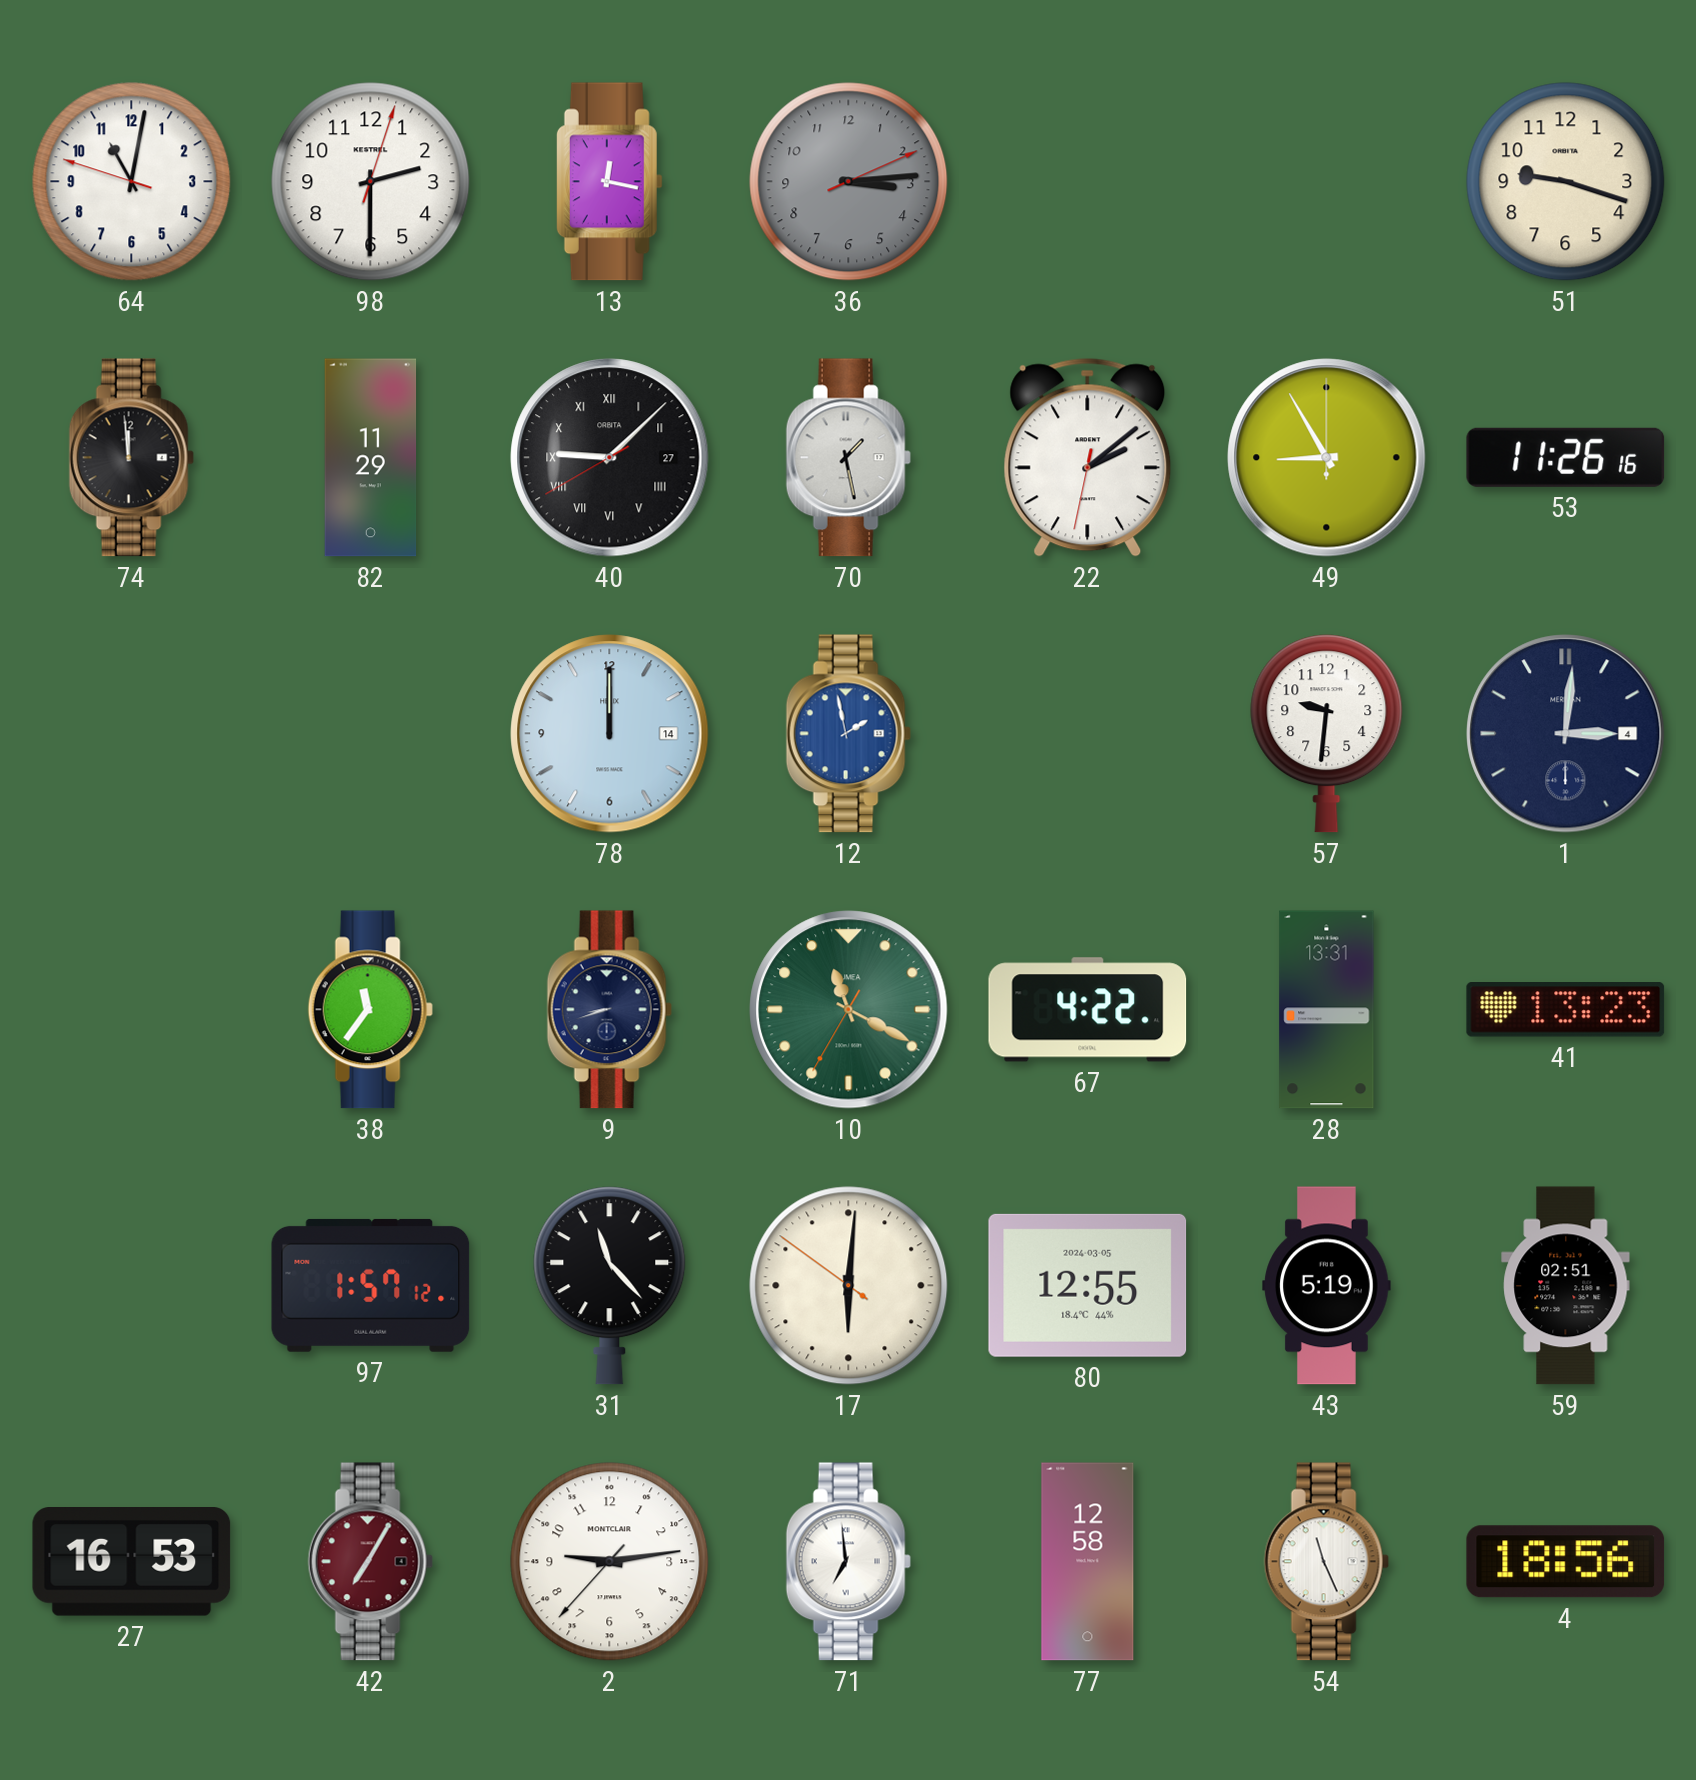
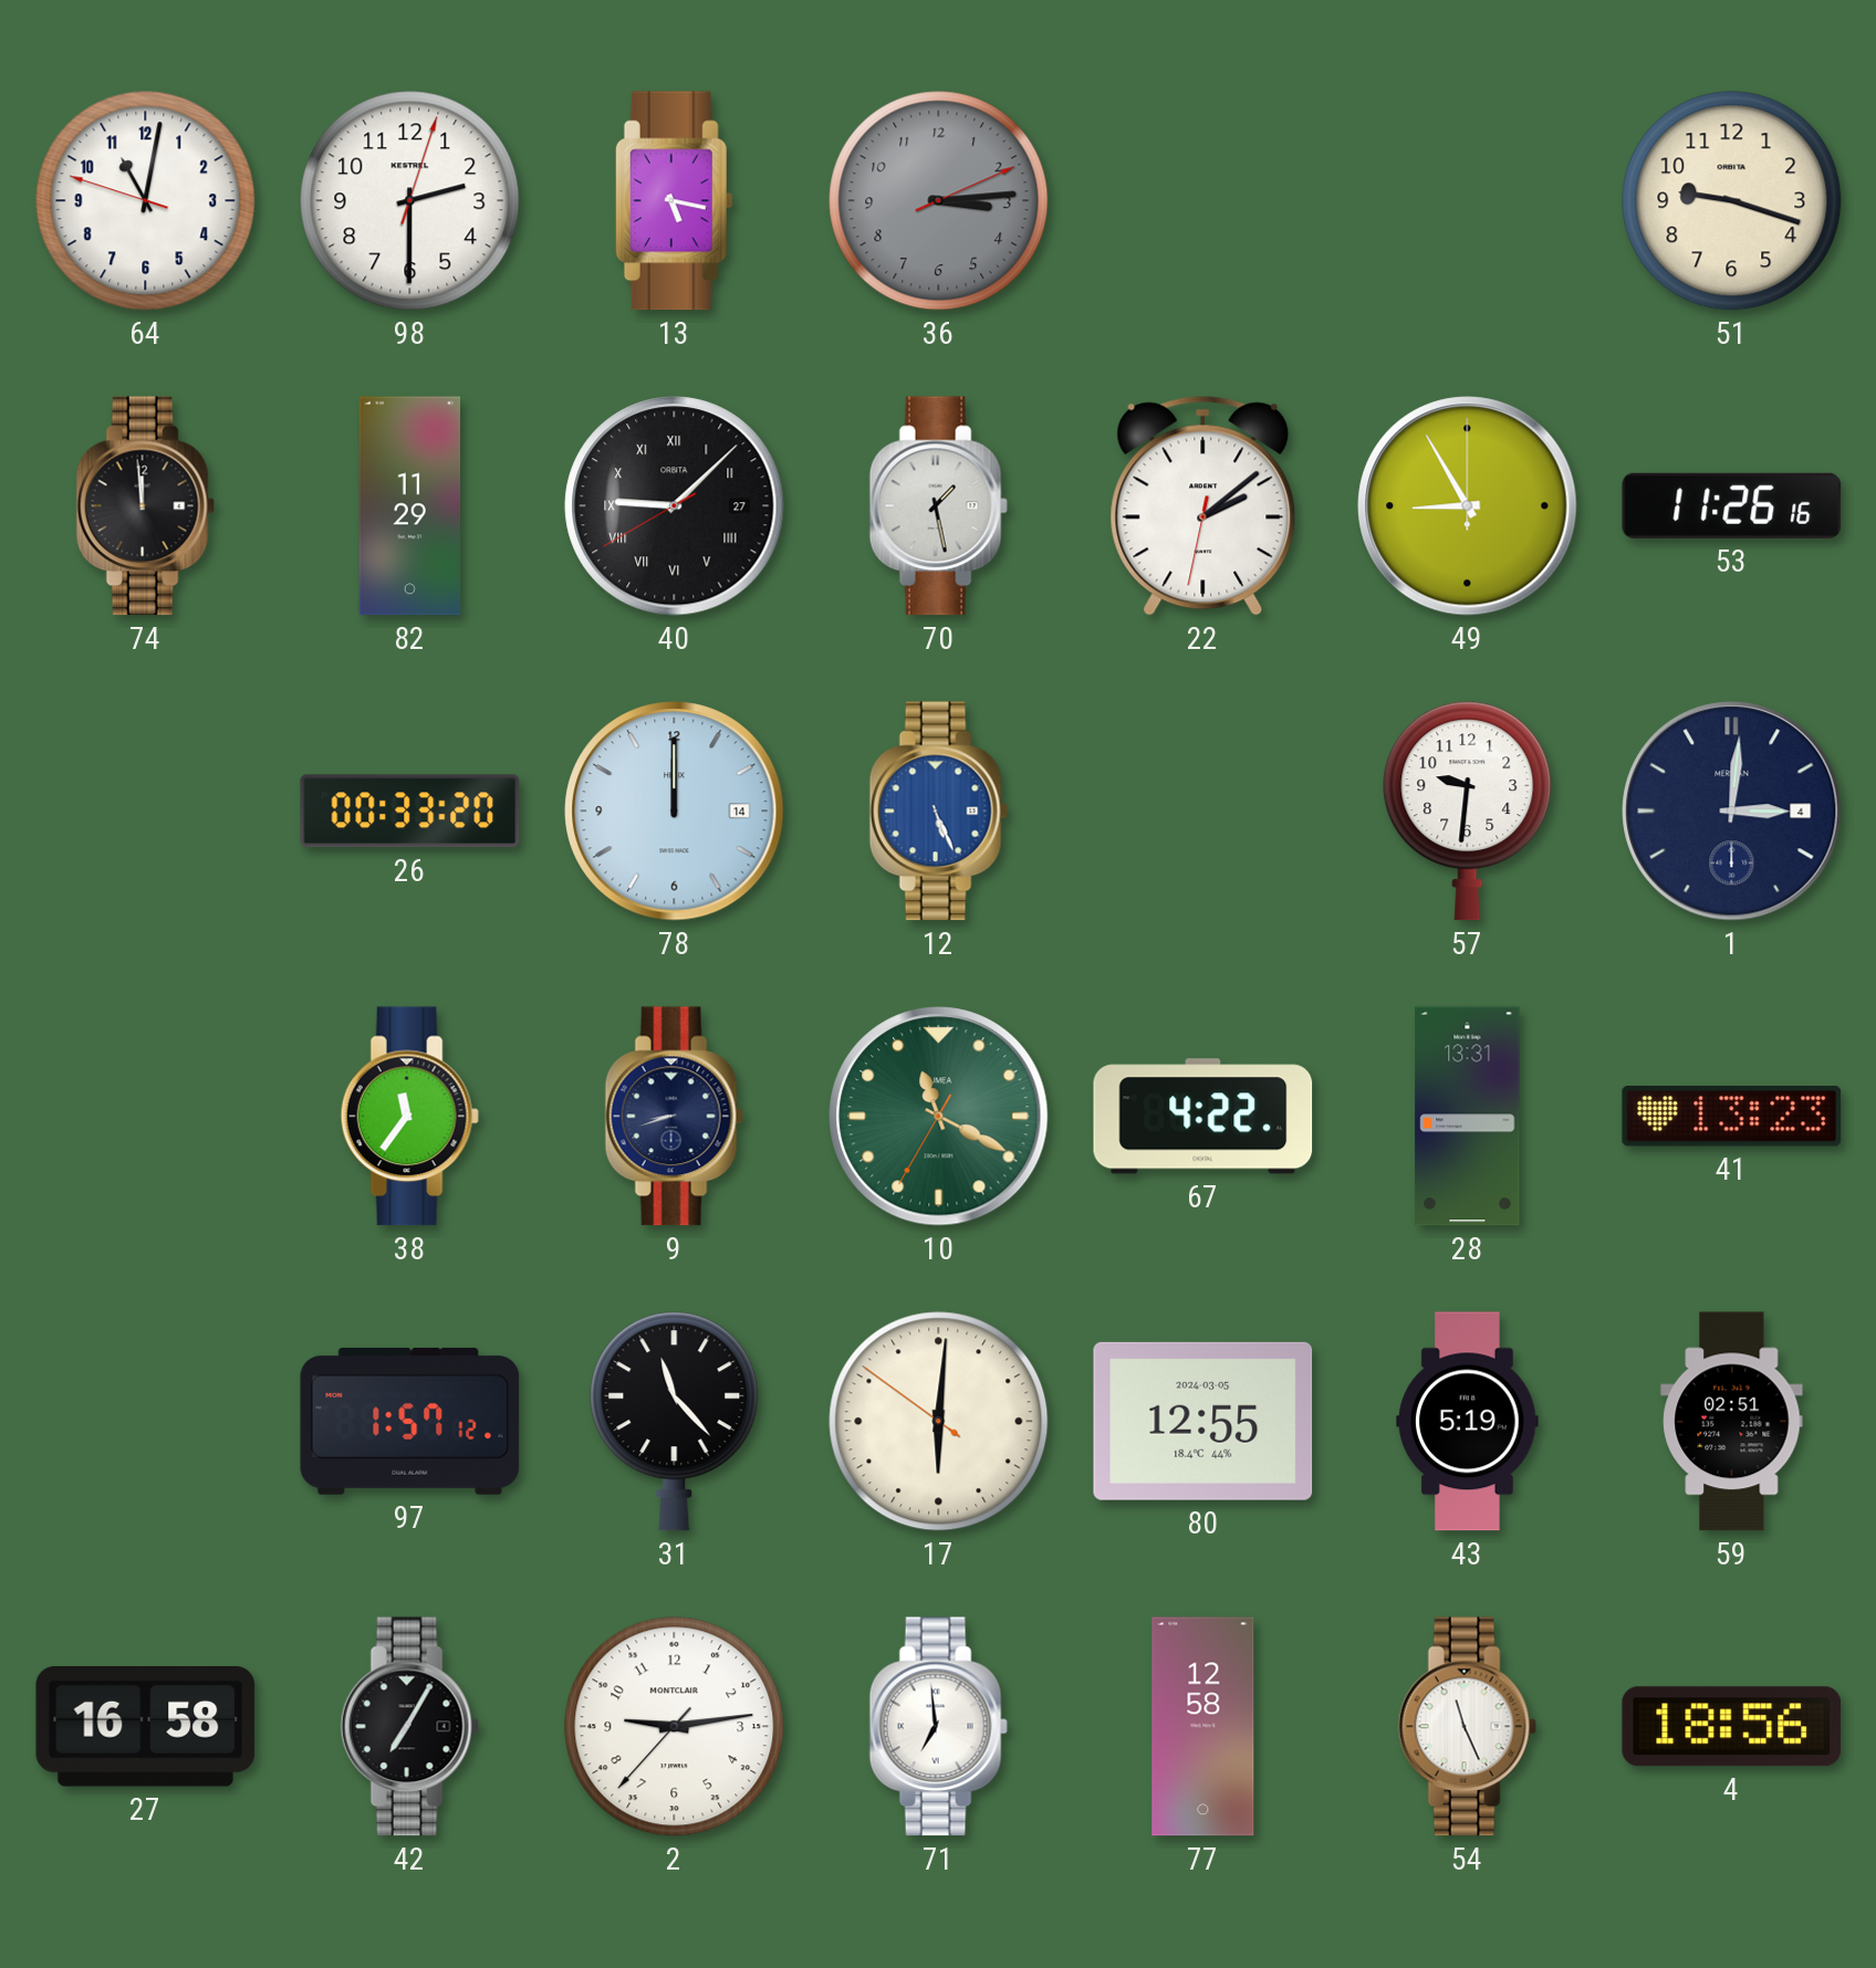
13: 12:17 -> 5:17 (674, 201)
26: none -> 00:33 (410, 812)
12: 1:58 -> 5:26 (938, 812)
27: 16:53 -> 16:58 (146, 1727)
42 dial: burgundy -> black (409, 1727)
